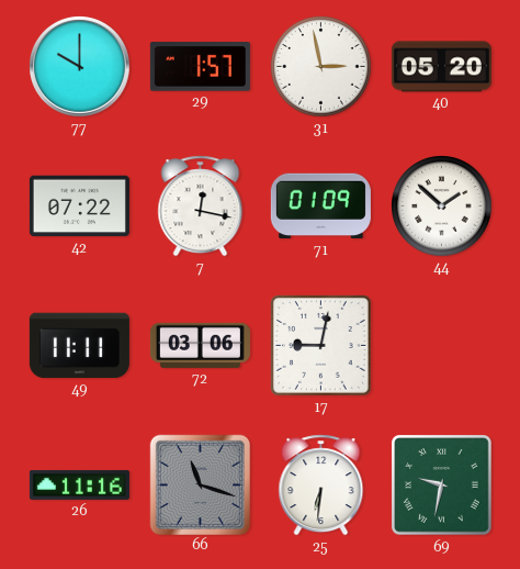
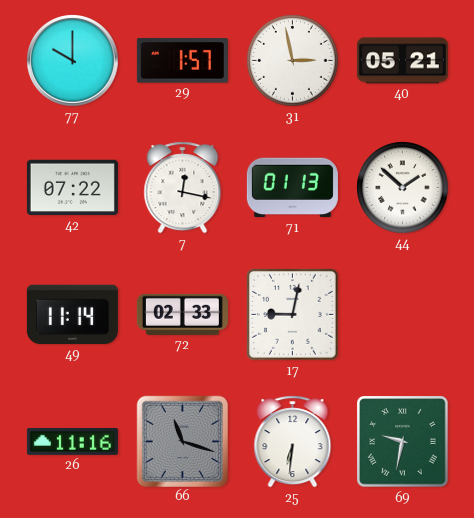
40: 05:20 -> 05:21 (402, 61)
71: 01:09 -> 01:13 (292, 188)
49: 11:11 -> 11:14 (72, 315)
72: 03:06 -> 02:33 (182, 314)
